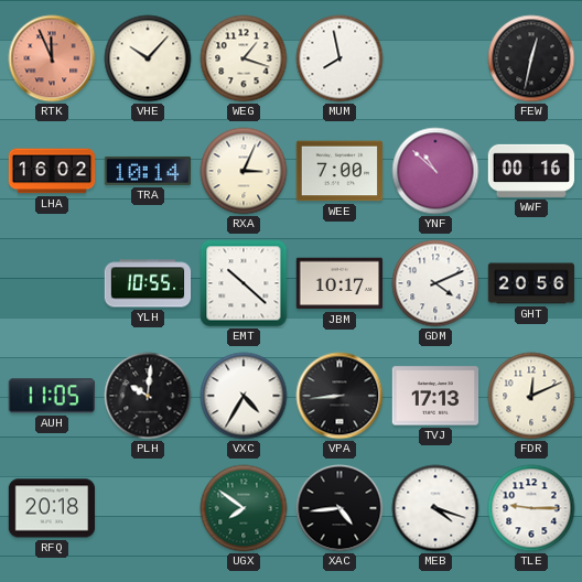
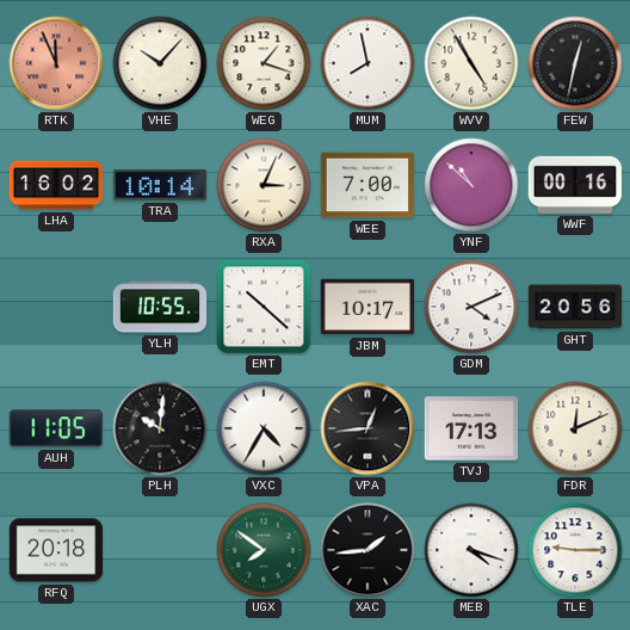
WVV: none -> 4:55 (471, 63)
VPA: 8:44 -> 12:44 (367, 428)
XAC: 4:44 -> 1:44 (367, 550)
